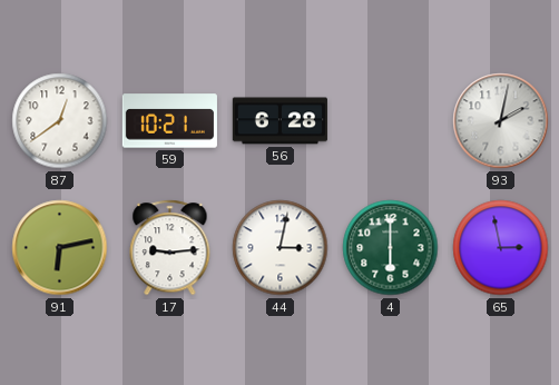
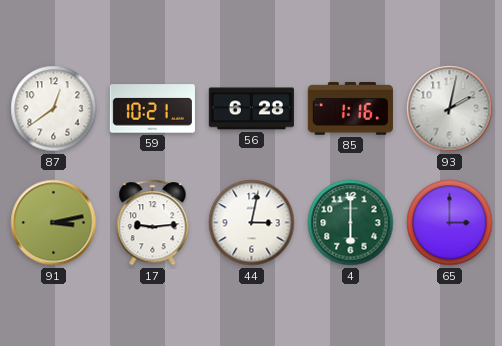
85: none -> 1:16 (350, 109)
91: 6:13 -> 3:13 (54, 223)
65: 2:58 -> 3:00 (450, 223)
